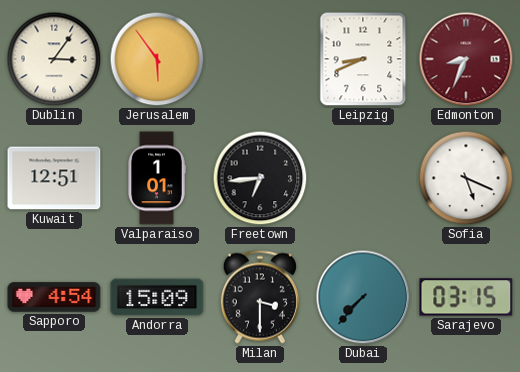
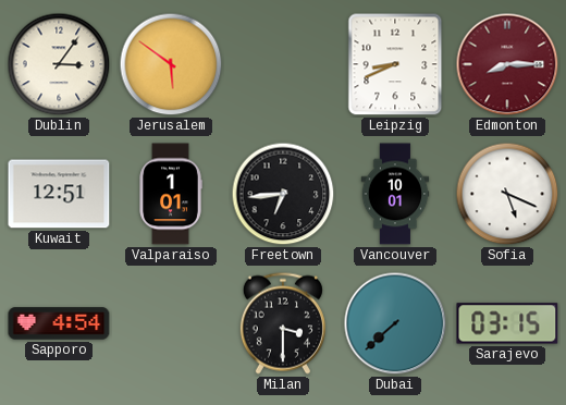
Jerusalem: 5:54 -> 5:51 (171, 64)
Edmonton: 8:34 -> 8:15 (507, 64)
Vancouver: none -> 10:01 (395, 194)
Andorra: 15:09 -> none (157, 297)
Dubai: 7:37 -> 7:38 (395, 323)
